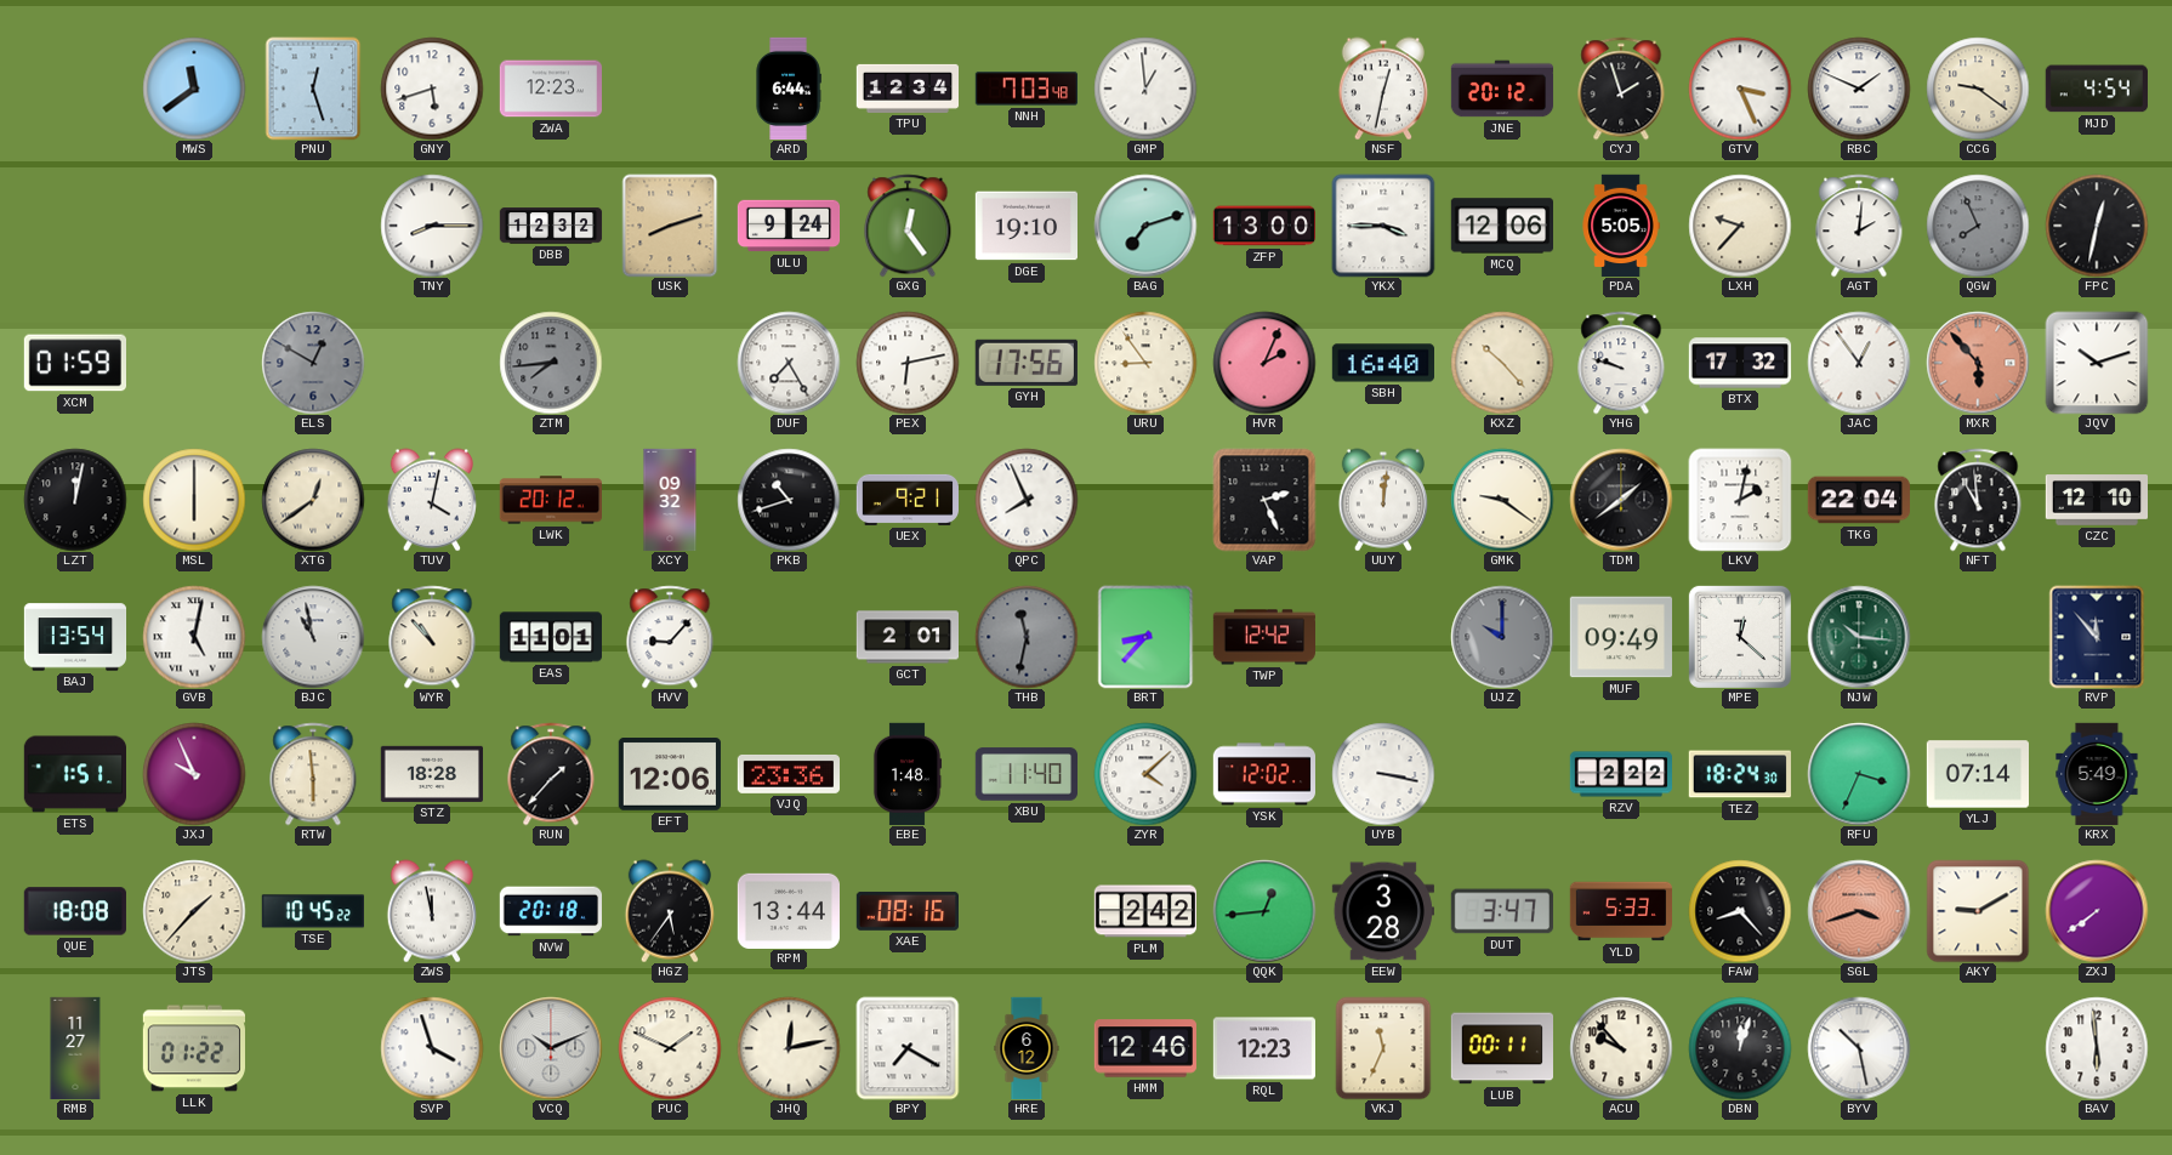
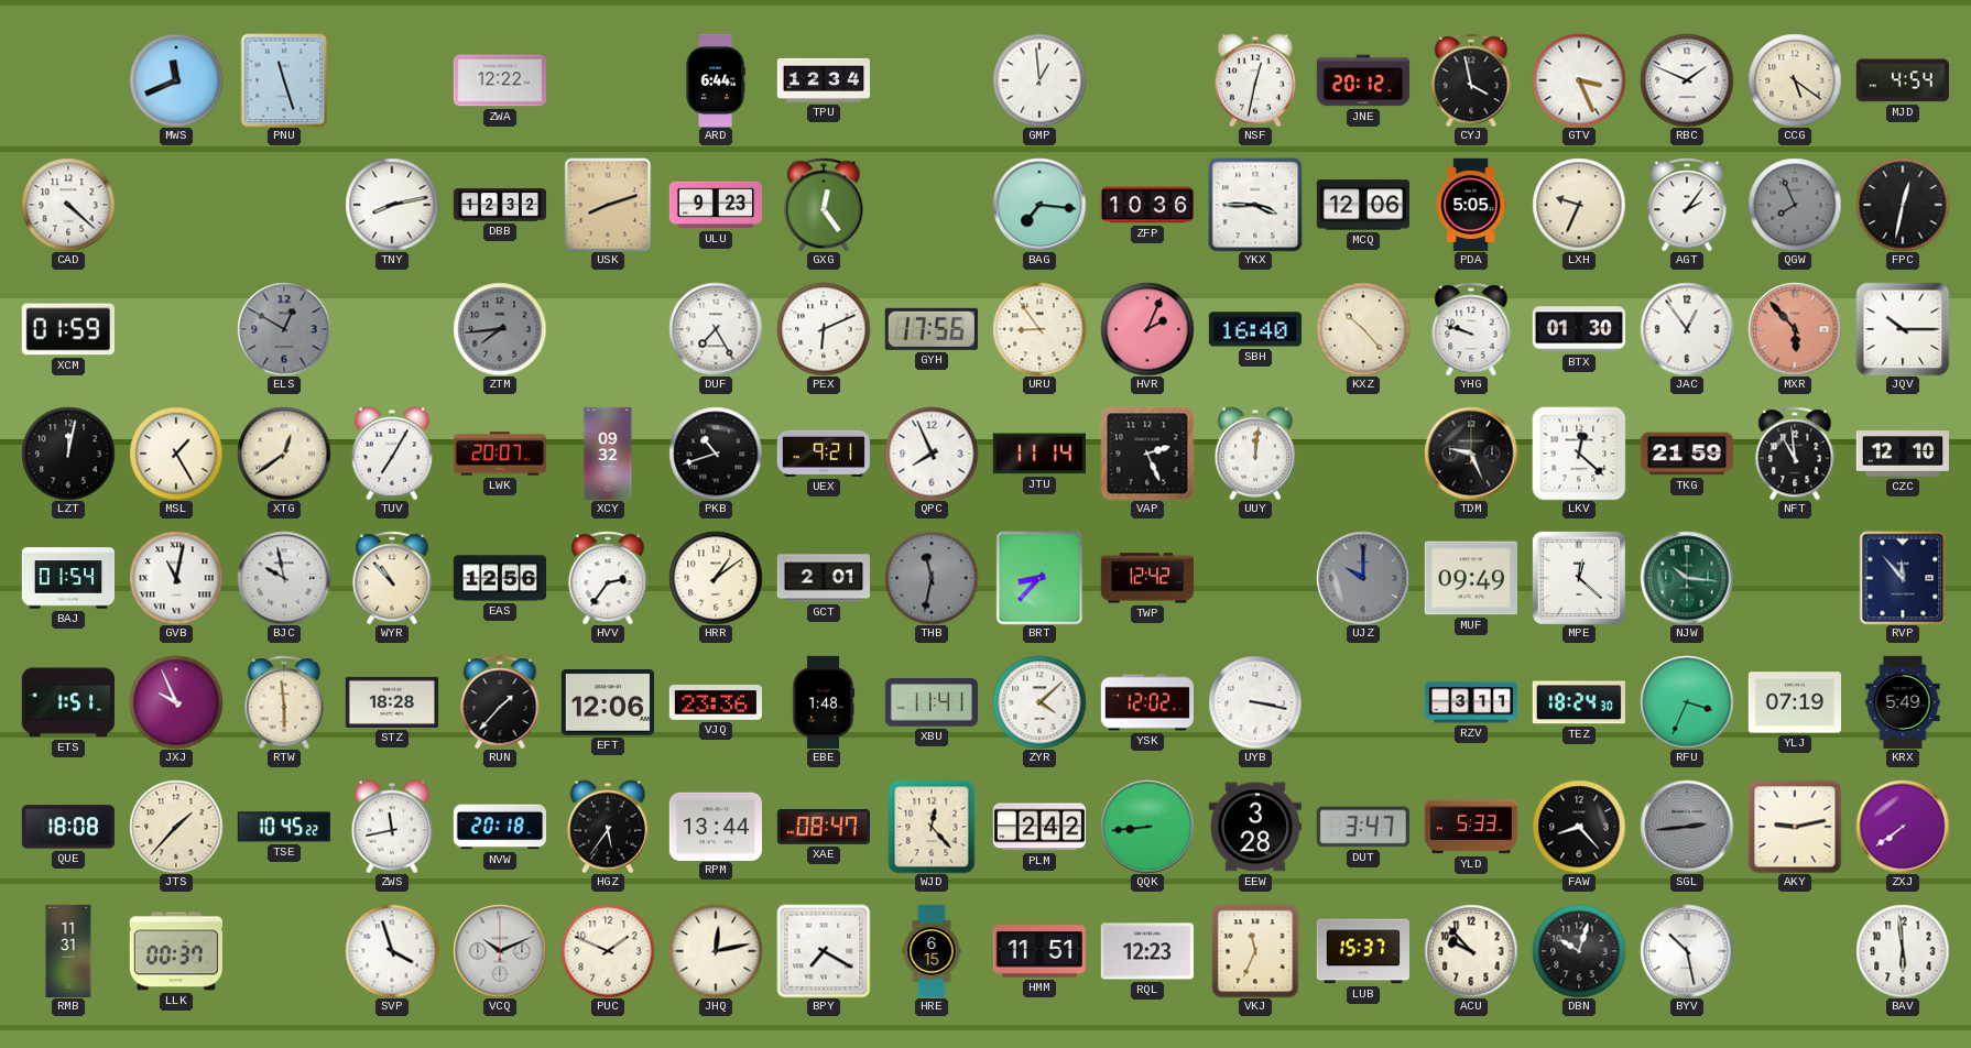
MWS: 11:39 -> 11:41 (176, 80)
PNU: 12:27 -> 11:27 (284, 80)
GNY: 5:42 -> none (432, 89)
ZWA: 12:23 -> 12:22 (499, 80)
NNH: 7:03 -> none (1025, 89)
CYJ: 1:57 -> 3:58 (1471, 80)
CCG: 9:21 -> 5:21 (1795, 80)
CAD: none -> 4:22 (68, 205)
TNY: 8:15 -> 8:13 (392, 205)
ULU: 9:24 -> 9:23 (716, 205)
DGE: 19:10 -> none (1025, 226)
BAG: 7:12 -> 7:16 (1039, 205)
ZFP: 13:00 -> 10:36 (1146, 205)
LXH: 9:37 -> 9:34 (1579, 205)
AGT: 2:01 -> 2:06 (1687, 205)
PEX: 6:13 -> 6:11 (824, 329)
BTX: 17:32 -> 01:30 (1579, 329)
JQV: 10:12 -> 10:15 (1903, 329)
MSL: 6:00 -> 1:25 (176, 454)
TUV: 4:02 -> 7:05 (392, 454)
LWK: 20:12 -> 20:07 (499, 454)
JTU: none -> 11:14 (1039, 454)
GMK: 9:21 -> none (1502, 500)
TDM: 1:39 -> 9:26 (1471, 454)
LKV: 2:02 -> 12:22 (1579, 454)
TKG: 22:04 -> 21:59 (1686, 454)
BAJ: 13:54 -> 01:54 (68, 578)
GVB: 5:02 -> 11:02 (176, 578)
BJC: 10:58 -> 9:58 (284, 578)
EAS: 11:01 -> 12:56 (499, 578)
HVV: 9:07 -> 2:36 (608, 578)
HRR: none -> 1:09 (716, 578)
XBU: 11:40 -> 11:41 (930, 702)
RZV: 2:22 -> 3:11 (1470, 702)
YLJ: 07:14 -> 07:19 (1794, 702)
ZWS: 11:58 -> 11:43 (392, 827)
XAE: 08:16 -> 08:47 (823, 827)
WJD: none -> 12:23 (932, 827)
QQK: 12:44 -> 8:44 (1147, 827)
SGL: 3:42 -> 2:44 (1687, 827)
SGL dial: salmon -> grey (1687, 827)
AKY: 9:10 -> 9:13 (1795, 827)
RMB: 11:27 -> 11:31 (68, 951)
LLK: 01:22 -> 00:37 (175, 951)
HRE: 6:12 -> 6:15 (932, 951)
HMM: 12:46 -> 11:51 (1039, 951)
LUB: 00:11 -> 15:37 (1362, 951)
DBN: 12:03 -> 10:03 (1579, 951)
